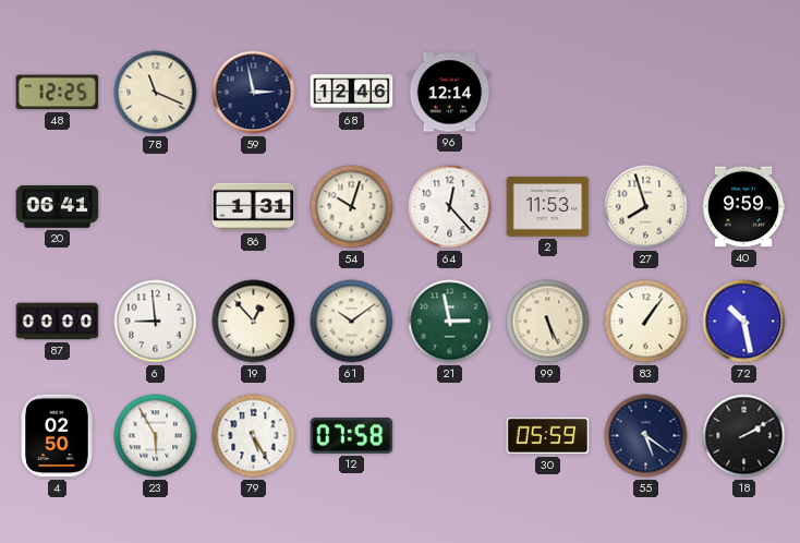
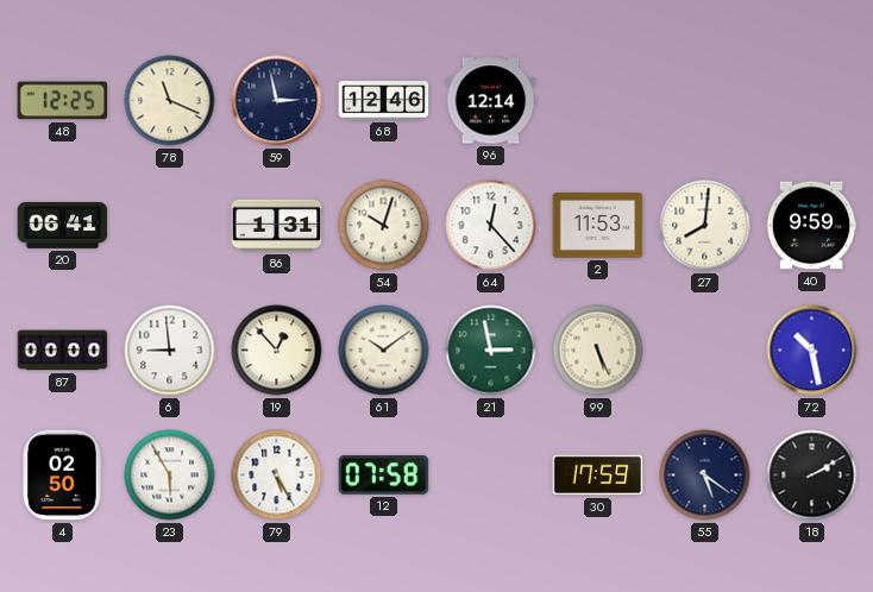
27: 7:57 -> 8:01 (705, 226)
83: 1:06 -> none (646, 322)
30: 05:59 -> 17:59 (598, 476)
